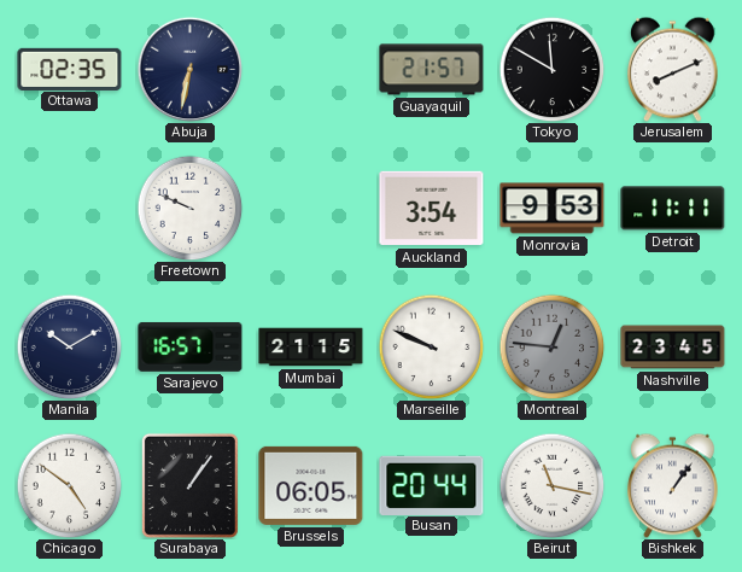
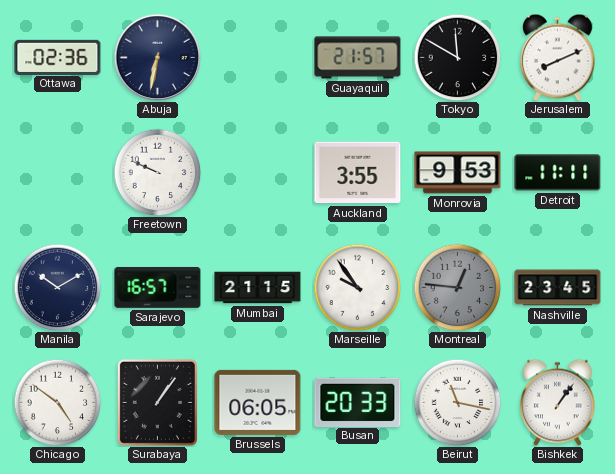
Ottawa: 02:35 -> 02:36 (58, 57)
Auckland: 3:54 -> 3:55 (358, 173)
Marseille: 9:49 -> 9:54 (357, 287)
Busan: 20:44 -> 20:33 (358, 402)
